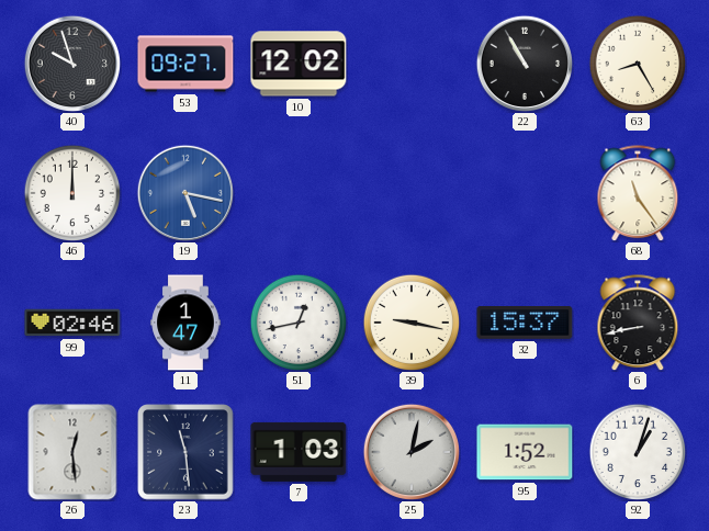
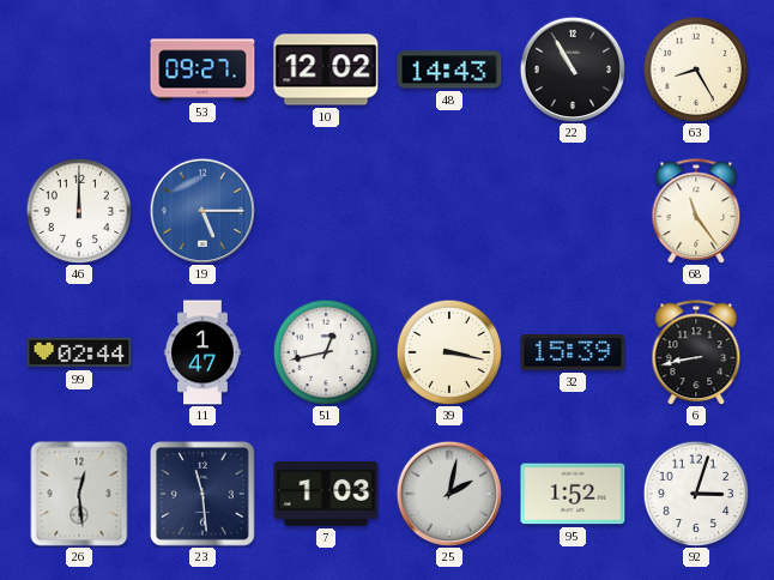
40: 9:57 -> none (71, 63)
48: none -> 14:43 (449, 70)
19: 5:17 -> 5:15 (201, 210)
99: 02:46 -> 02:44 (79, 352)
39: 9:17 -> 3:17 (449, 352)
32: 15:37 -> 15:39 (573, 354)
92: 1:03 -> 3:03 (696, 494)
